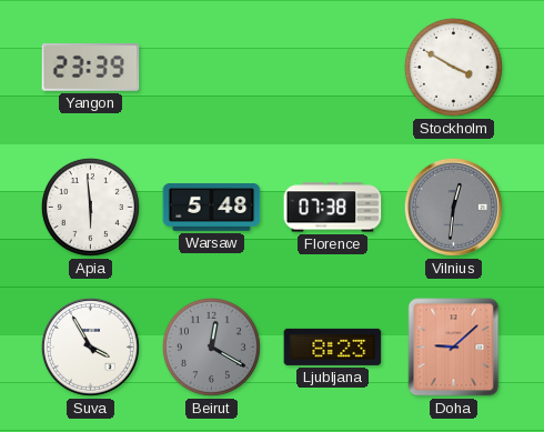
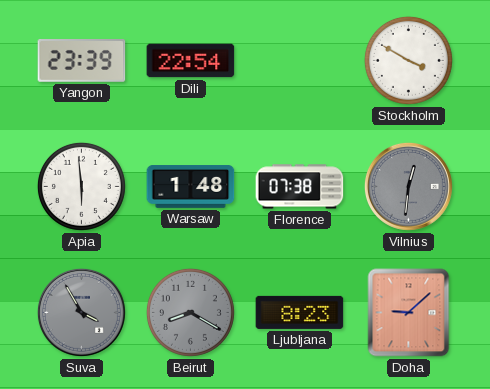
Dili: none -> 22:54 (191, 61)
Warsaw: 5:48 -> 1:48 (191, 187)
Suva dial: white -> grey (81, 312)
Beirut: 12:20 -> 8:20 (190, 312)
